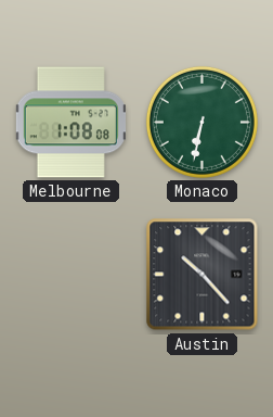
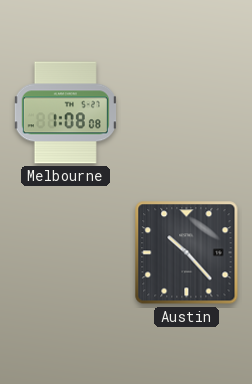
Monaco: 6:32 -> none (201, 122)
